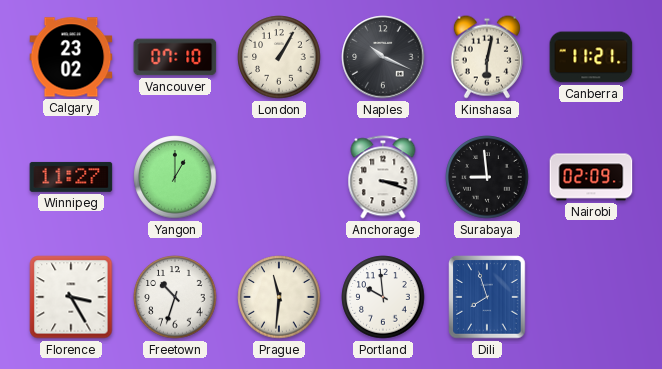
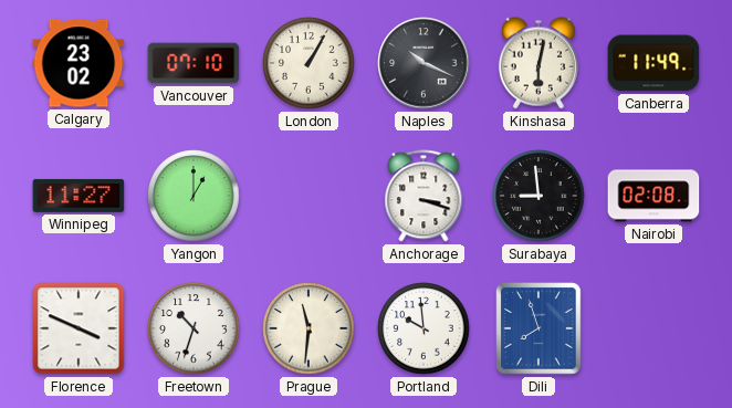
Canberra: 11:21 -> 11:49 (653, 63)
Nairobi: 02:09 -> 02:08 (653, 196)
Florence: 3:25 -> 3:49 (79, 328)
